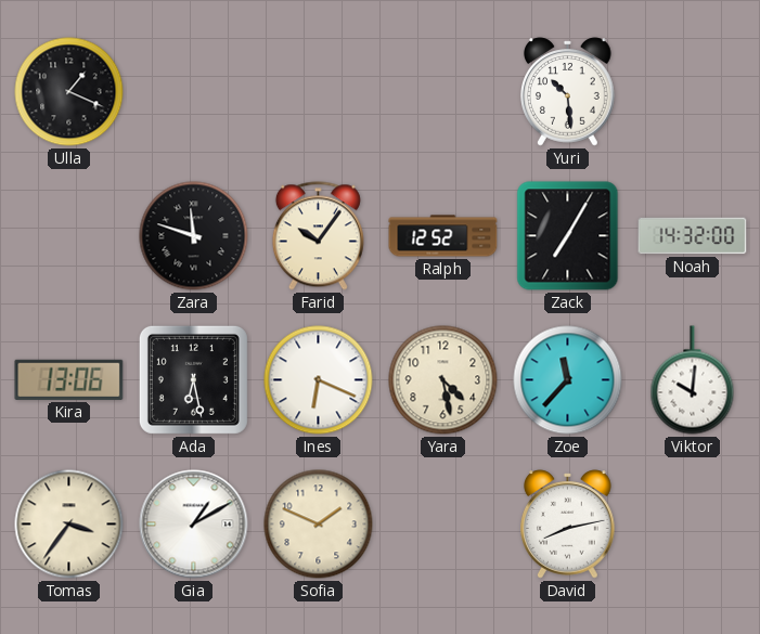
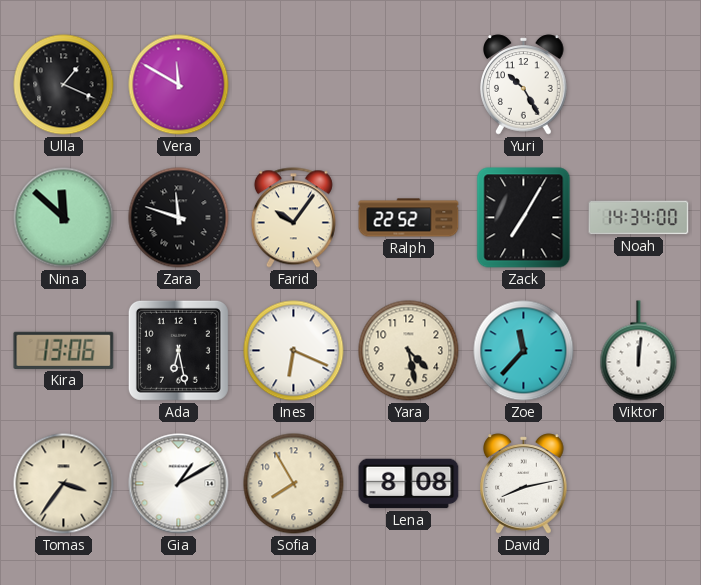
Vera: none -> 11:50 (179, 85)
Yuri: 10:29 -> 10:25 (524, 85)
Nina: none -> 11:52 (64, 218)
Ralph: 12:52 -> 22:52 (409, 218)
Noah: 14:32 -> 14:34 (639, 218)
Viktor: 10:01 -> 12:01 (639, 351)
Sofia: 1:49 -> 7:55 (294, 484)
Lena: none -> 8:08 (409, 484)
